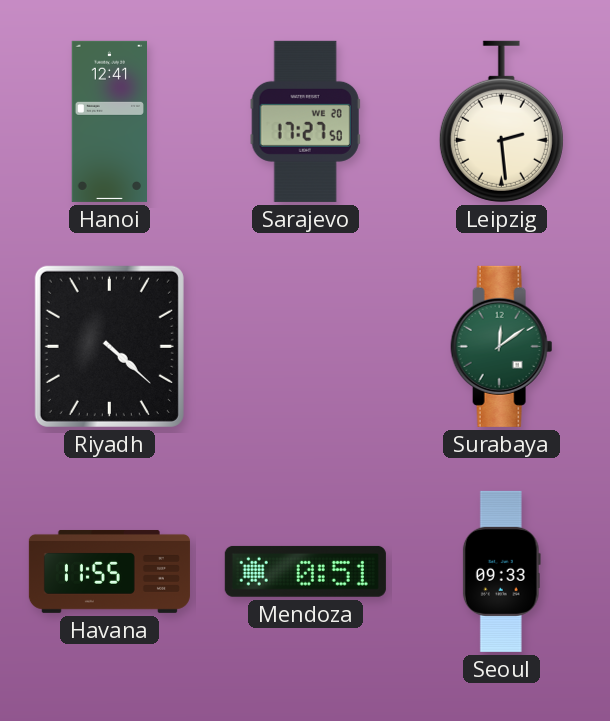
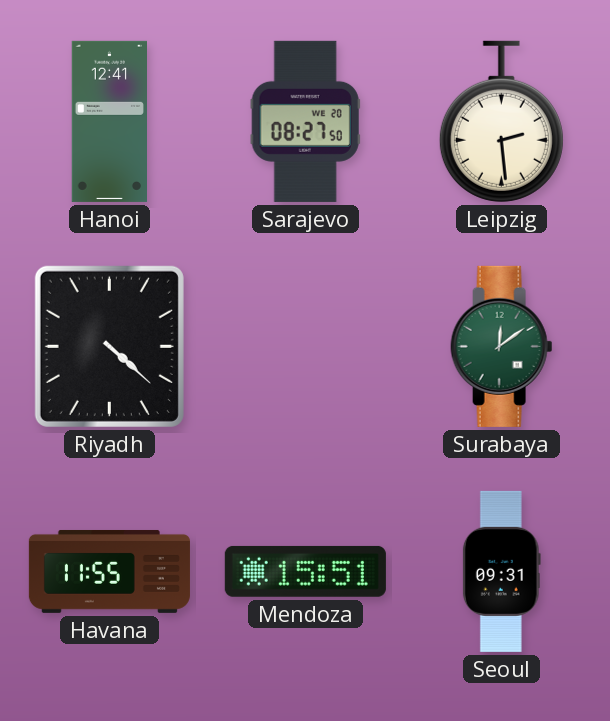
Sarajevo: 17:27 -> 08:27 (305, 121)
Mendoza: 0:51 -> 15:51 (305, 571)
Seoul: 09:33 -> 09:31 (501, 571)
